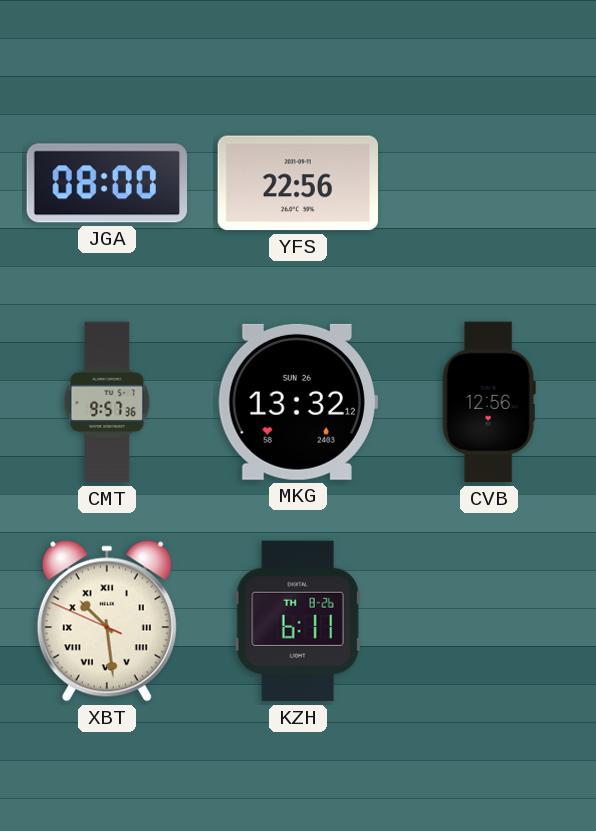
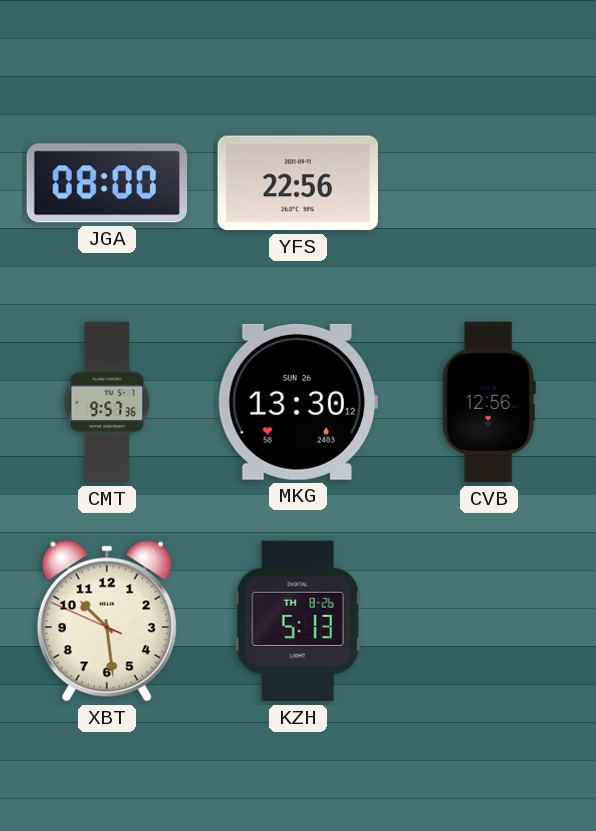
MKG: 13:32 -> 13:30 (298, 402)
XBT numerals: Roman -> Arabic (107, 621)
KZH: 6:11 -> 5:13 (298, 621)
